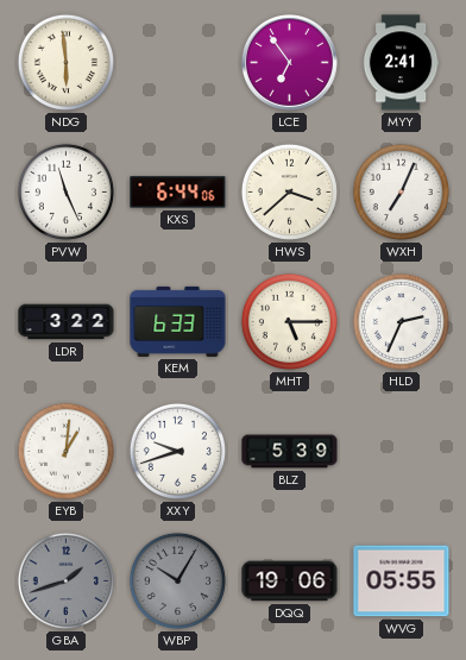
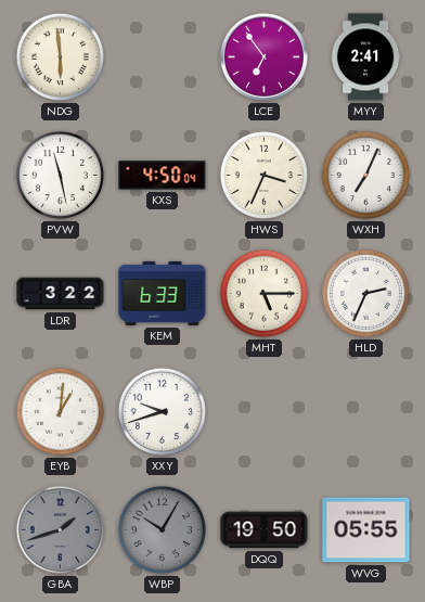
PVW: 11:26 -> 11:28 (60, 175)
KXS: 6:44 -> 4:50 (163, 176)
HWS: 3:38 -> 3:34 (263, 175)
BLZ: 5:39 -> none (290, 452)
DQQ: 19:06 -> 19:50 (265, 530)
